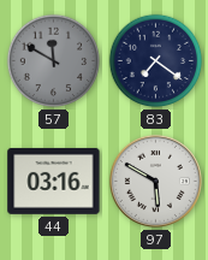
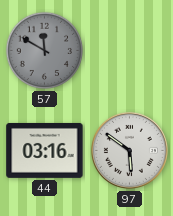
83: 7:21 -> none (156, 61)
97: 5:50 -> 5:51 (129, 150)
